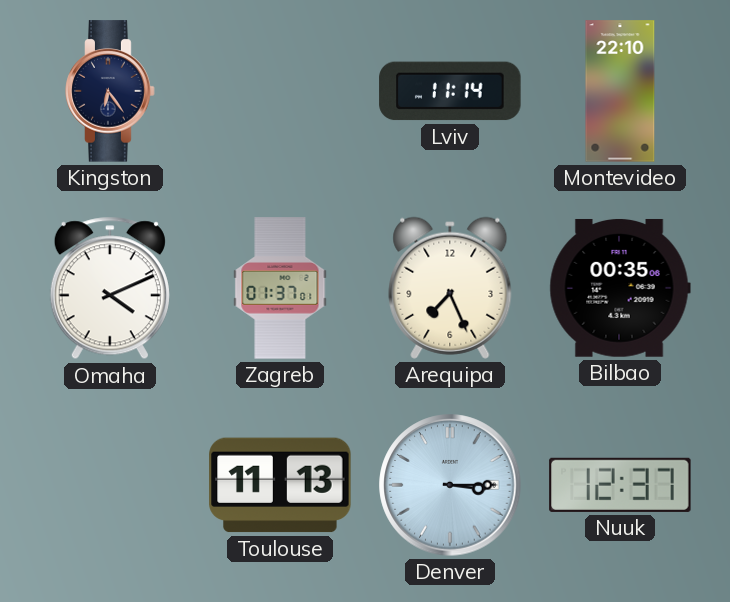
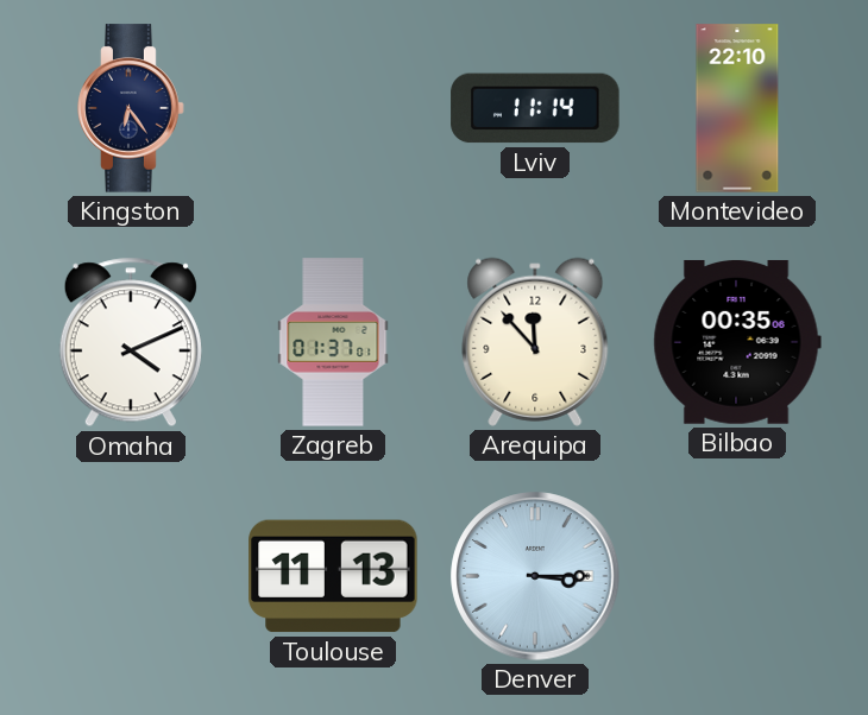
Arequipa: 7:26 -> 11:53 (535, 342)
Nuuk: 12:37 -> none (620, 485)
